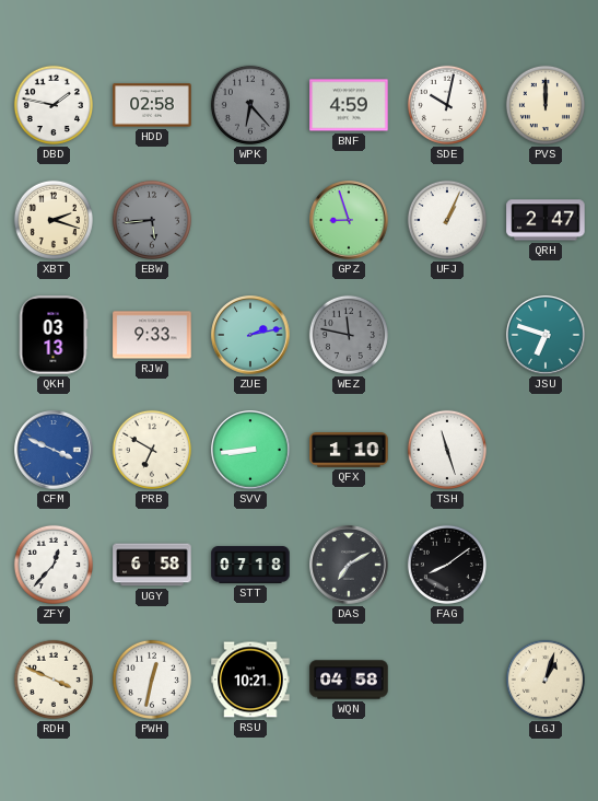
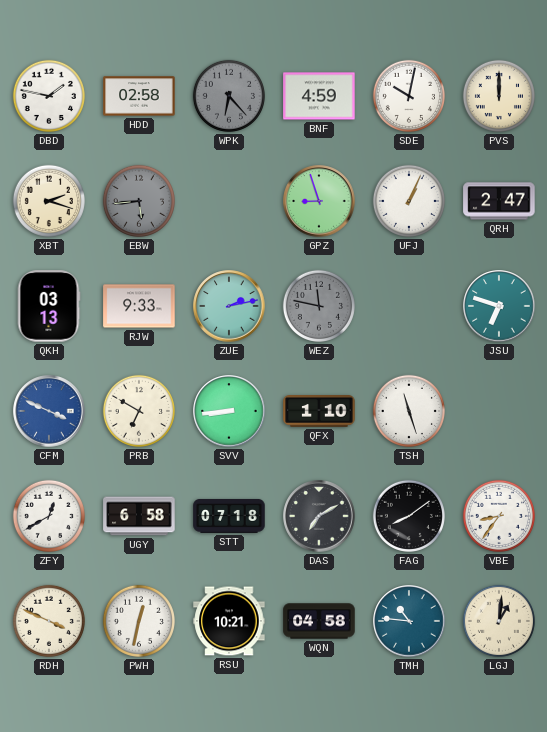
ZFY: 12:37 -> 12:40 (49, 516)
VBE: none -> 8:36 (499, 516)
TMH: none -> 10:46 (409, 621)
LGJ: 1:03 -> 1:01 (499, 621)
